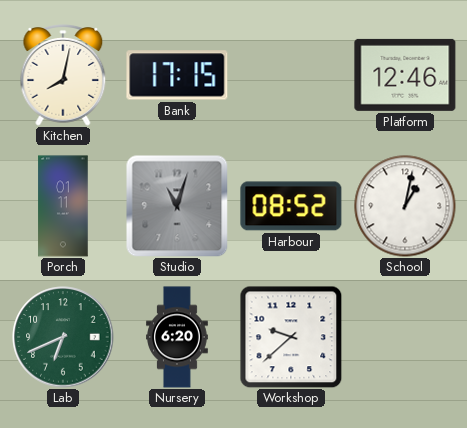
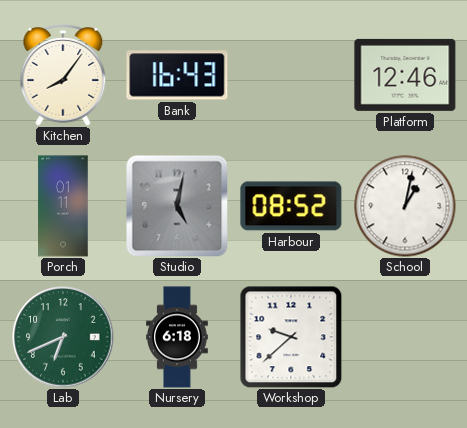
Kitchen: 8:02 -> 8:06 (63, 76)
Bank: 17:15 -> 16:43 (177, 75)
Studio: 11:03 -> 5:02 (177, 206)
Nursery: 6:20 -> 6:18 (177, 337)
